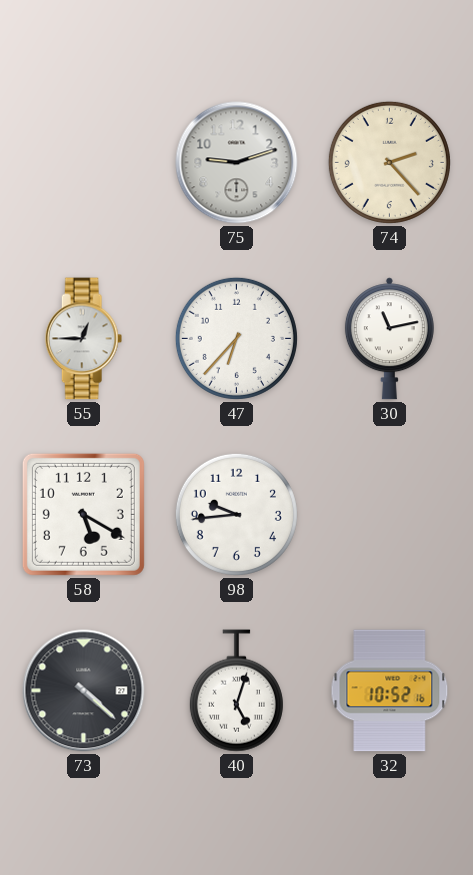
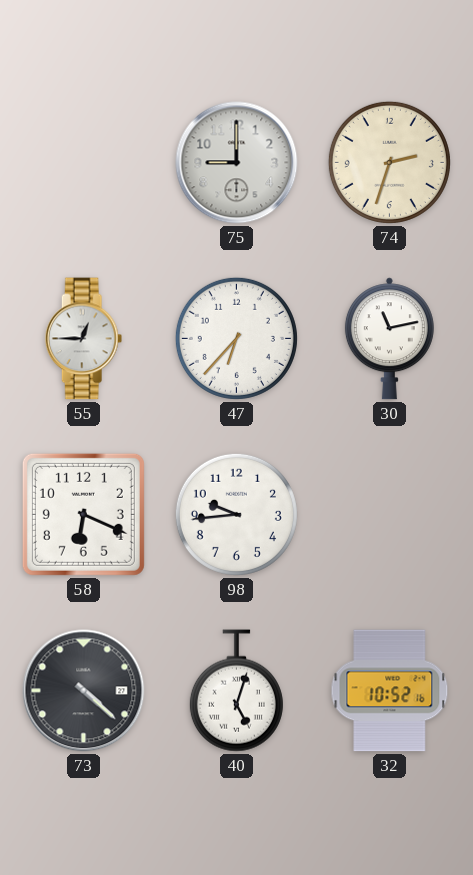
75: 9:12 -> 9:00 (237, 163)
74: 2:23 -> 2:33 (389, 162)
58: 5:20 -> 6:19 (83, 514)
